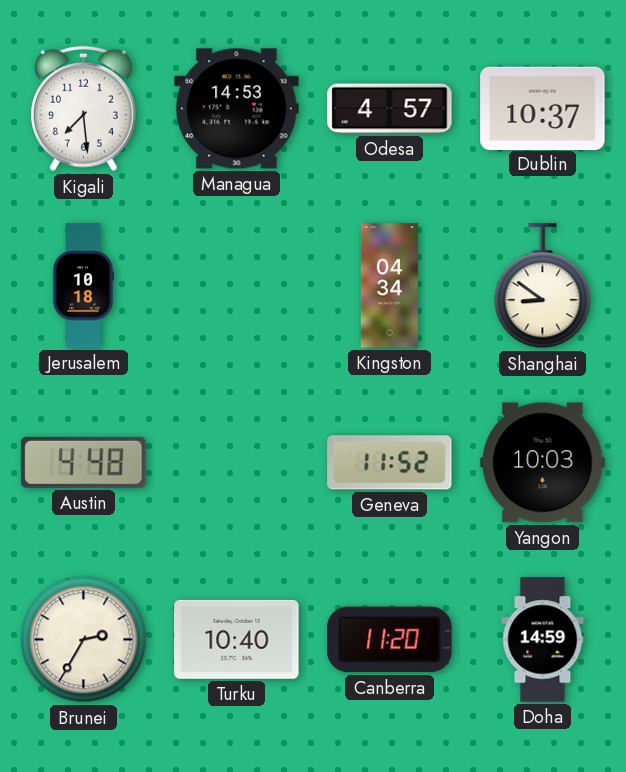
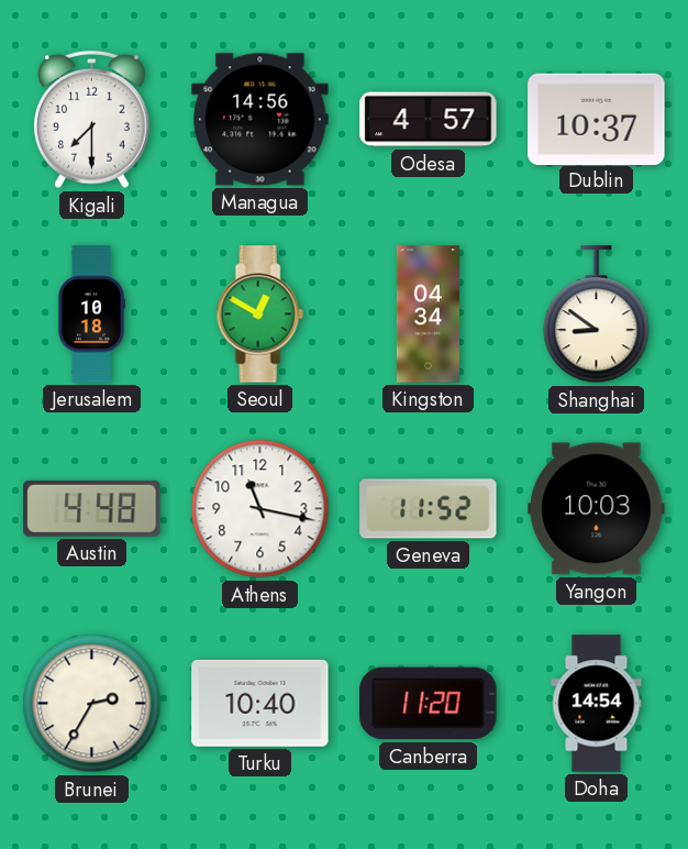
Kigali: 7:29 -> 7:30 (92, 120)
Managua: 14:53 -> 14:56 (260, 120)
Seoul: none -> 12:50 (259, 315)
Athens: none -> 11:17 (260, 509)
Doha: 14:59 -> 14:54 (597, 704)
